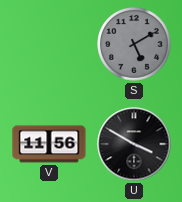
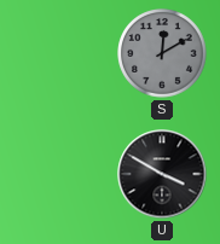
S: 5:10 -> 12:10 (162, 53)
V: 11:56 -> none (49, 144)
